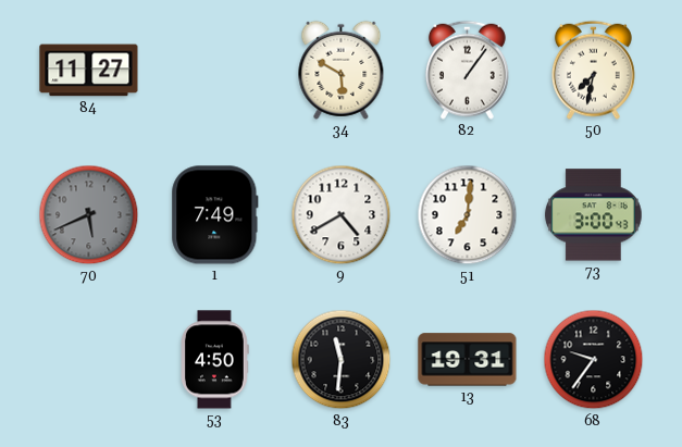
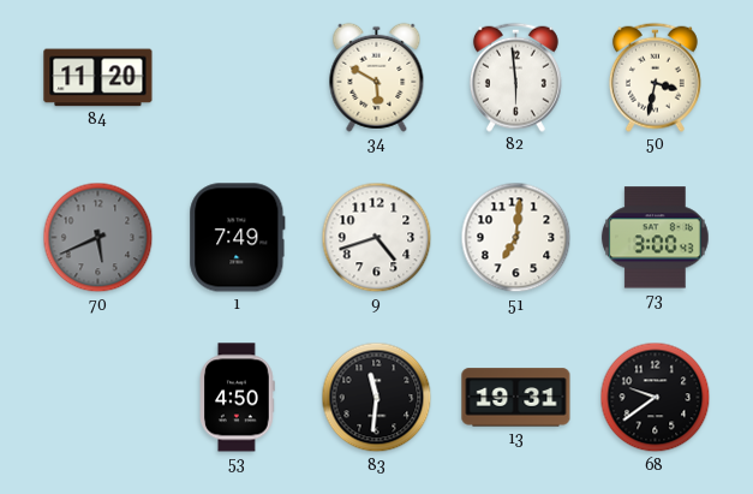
84: 11:27 -> 11:20 (98, 78)
82: 1:06 -> 5:59 (515, 77)
50: 7:32 -> 3:32 (655, 77)
9: 4:40 -> 4:42 (377, 238)
68: 9:36 -> 9:39 (656, 398)
